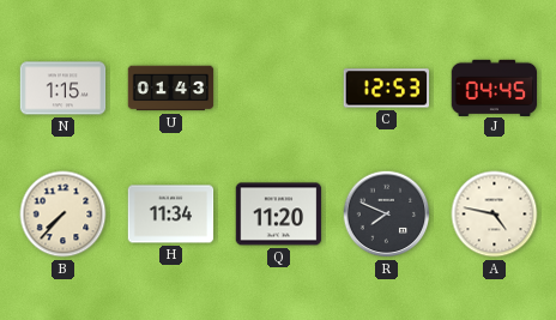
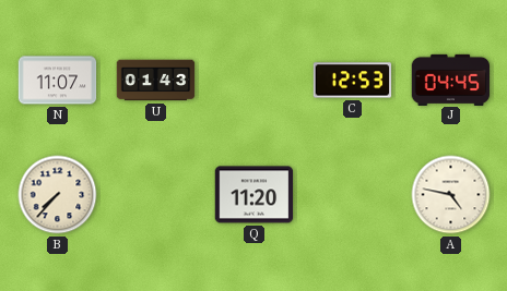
N: 1:15 -> 11:07 (58, 81)
H: 11:34 -> none (171, 215)
R: 7:49 -> none (387, 215)
